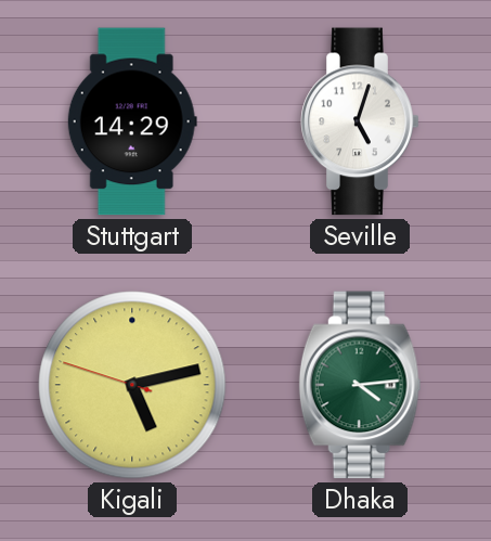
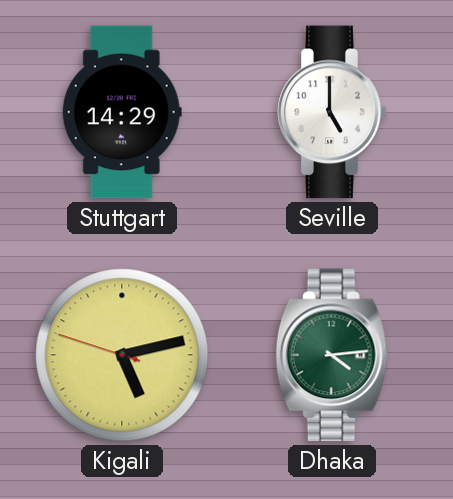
Seville: 5:03 -> 5:00 (332, 112)
